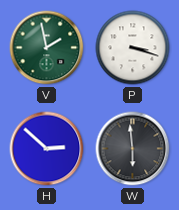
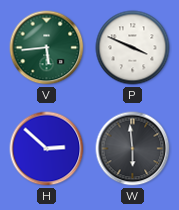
V: 1:58 -> 5:44 (47, 48)
P: 3:18 -> 3:49 (133, 48)
